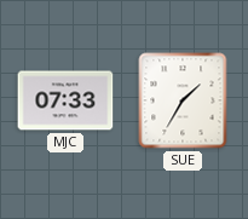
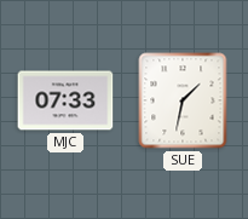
SUE: 1:35 -> 1:32 (183, 100)
